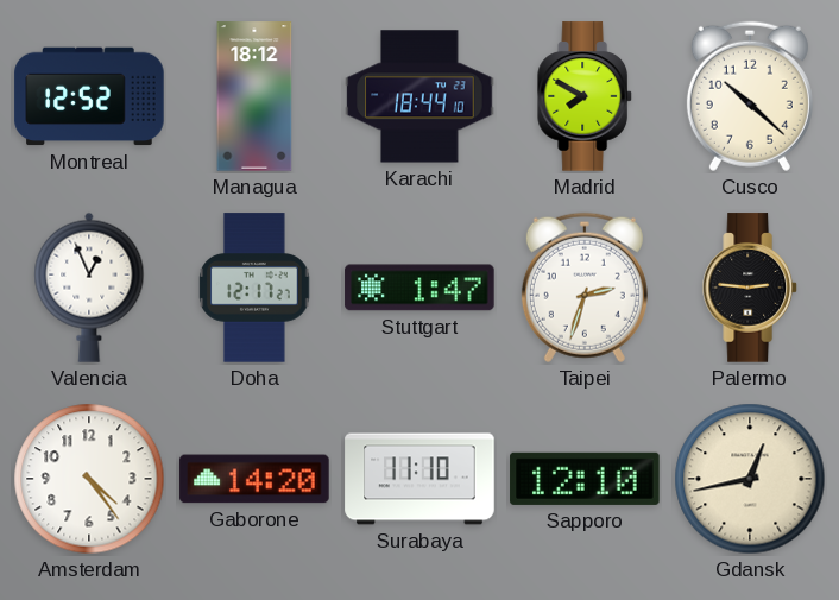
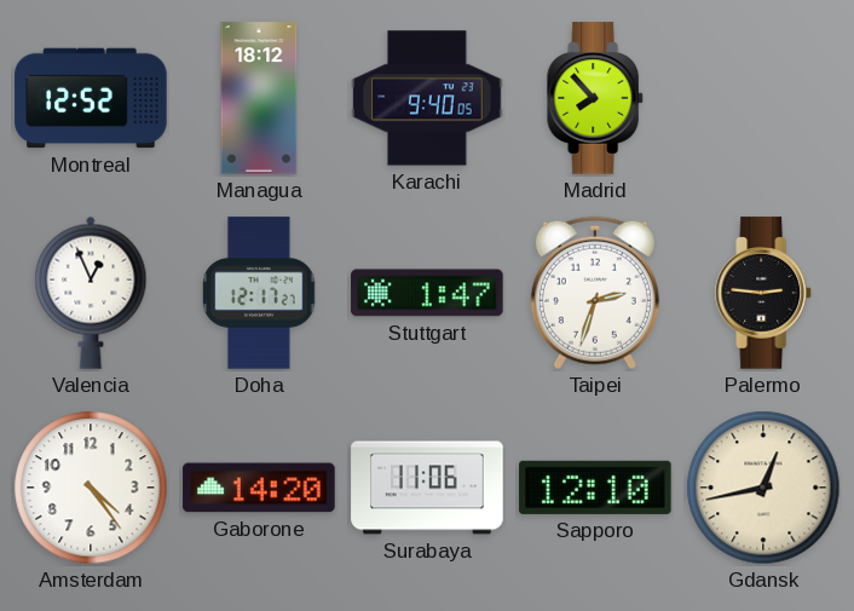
Karachi: 18:44 -> 9:40 (427, 98)
Madrid: 7:50 -> 7:53 (596, 98)
Cusco: 10:22 -> none (750, 96)
Surabaya: 11:10 -> 11:06 (427, 488)
